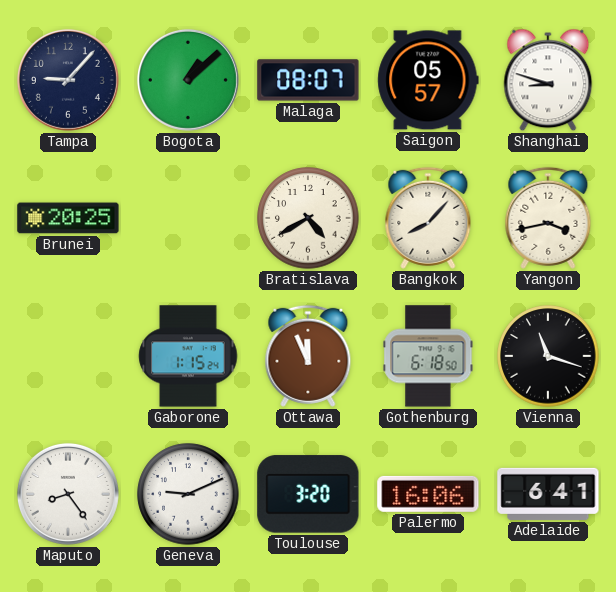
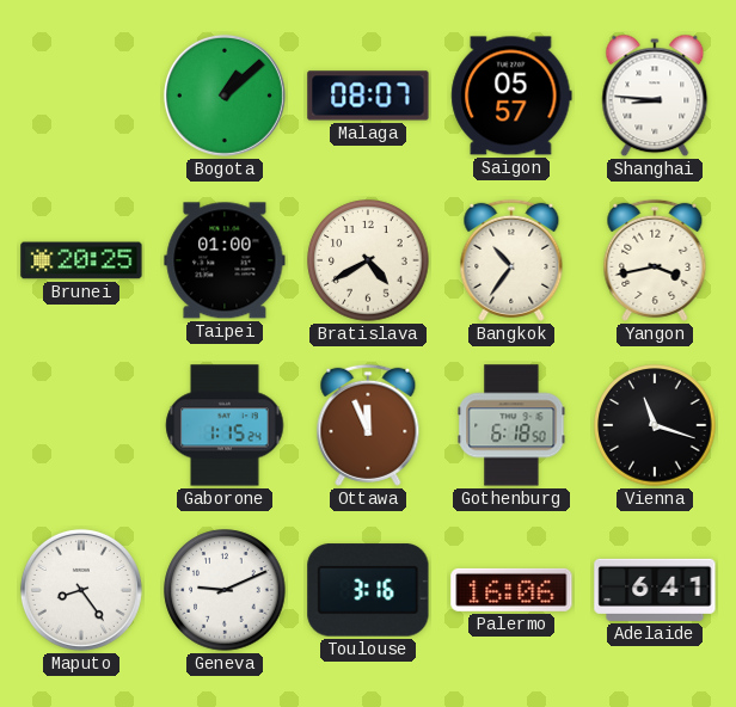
Tampa: 9:07 -> none (68, 80)
Shanghai: 8:48 -> 8:46 (655, 96)
Taipei: none -> 01:00 (225, 260)
Bangkok: 8:07 -> 10:36 (511, 260)
Toulouse: 3:20 -> 3:16 (368, 590)
